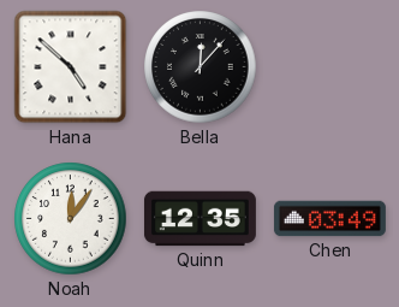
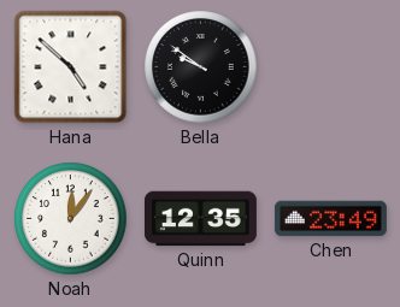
Bella: 12:07 -> 9:51 (201, 67)
Chen: 03:49 -> 23:49 (330, 219)
